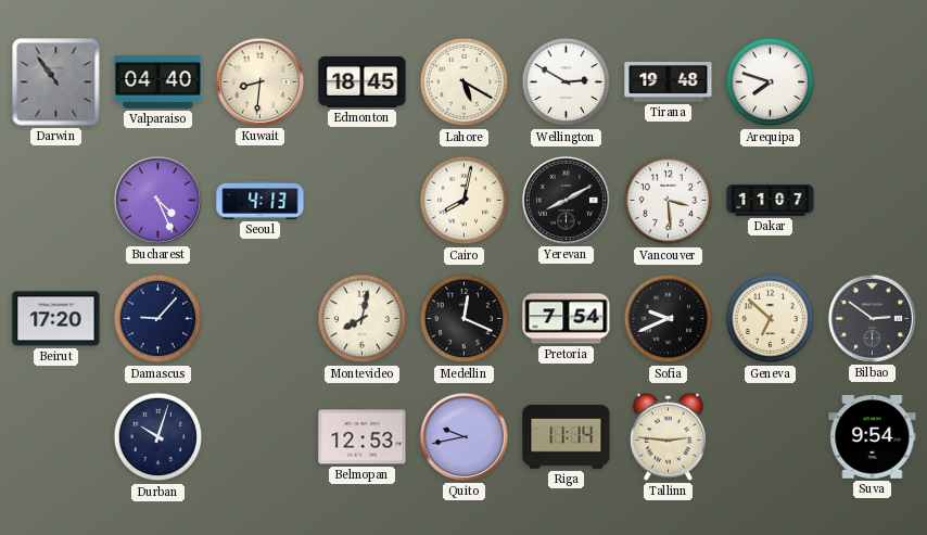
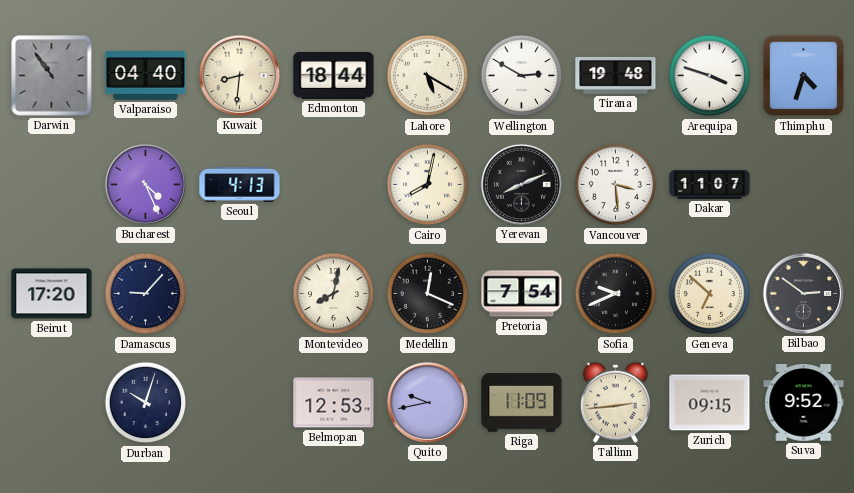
Edmonton: 18:45 -> 18:44 (334, 75)
Arequipa: 7:48 -> 3:48 (710, 76)
Thimphu: none -> 4:33 (804, 76)
Yerevan: 8:10 -> 8:11 (521, 184)
Riga: 11:14 -> 11:09 (522, 403)
Tallinn: 2:46 -> 2:44 (615, 402)
Zurich: none -> 09:15 (710, 403)
Suva: 9:54 -> 9:52 (804, 403)
